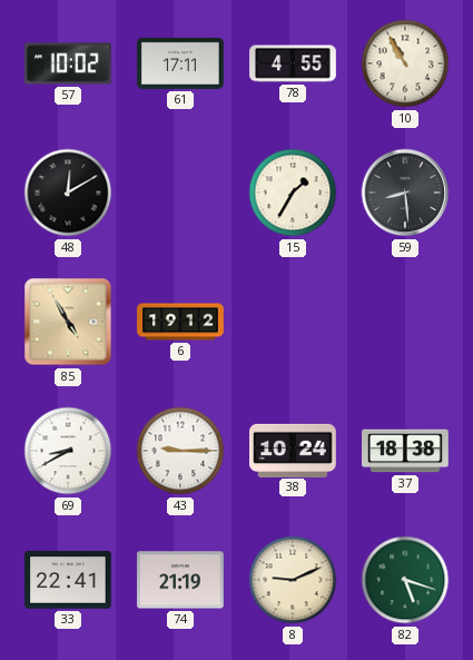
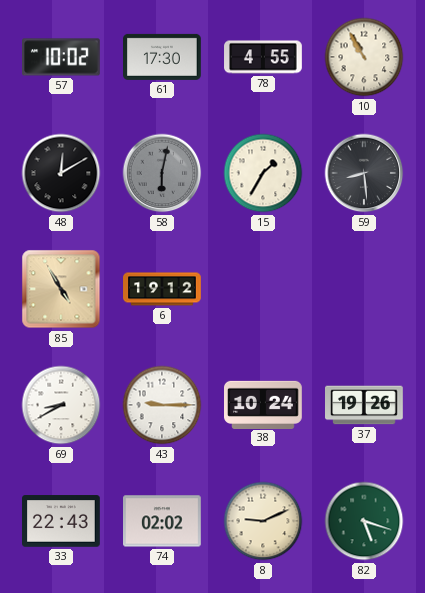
61: 17:11 -> 17:30 (163, 57)
58: none -> 6:02 (162, 173)
37: 18:38 -> 19:26 (365, 405)
33: 22:41 -> 22:43 (62, 521)
74: 21:19 -> 02:02 (163, 521)
